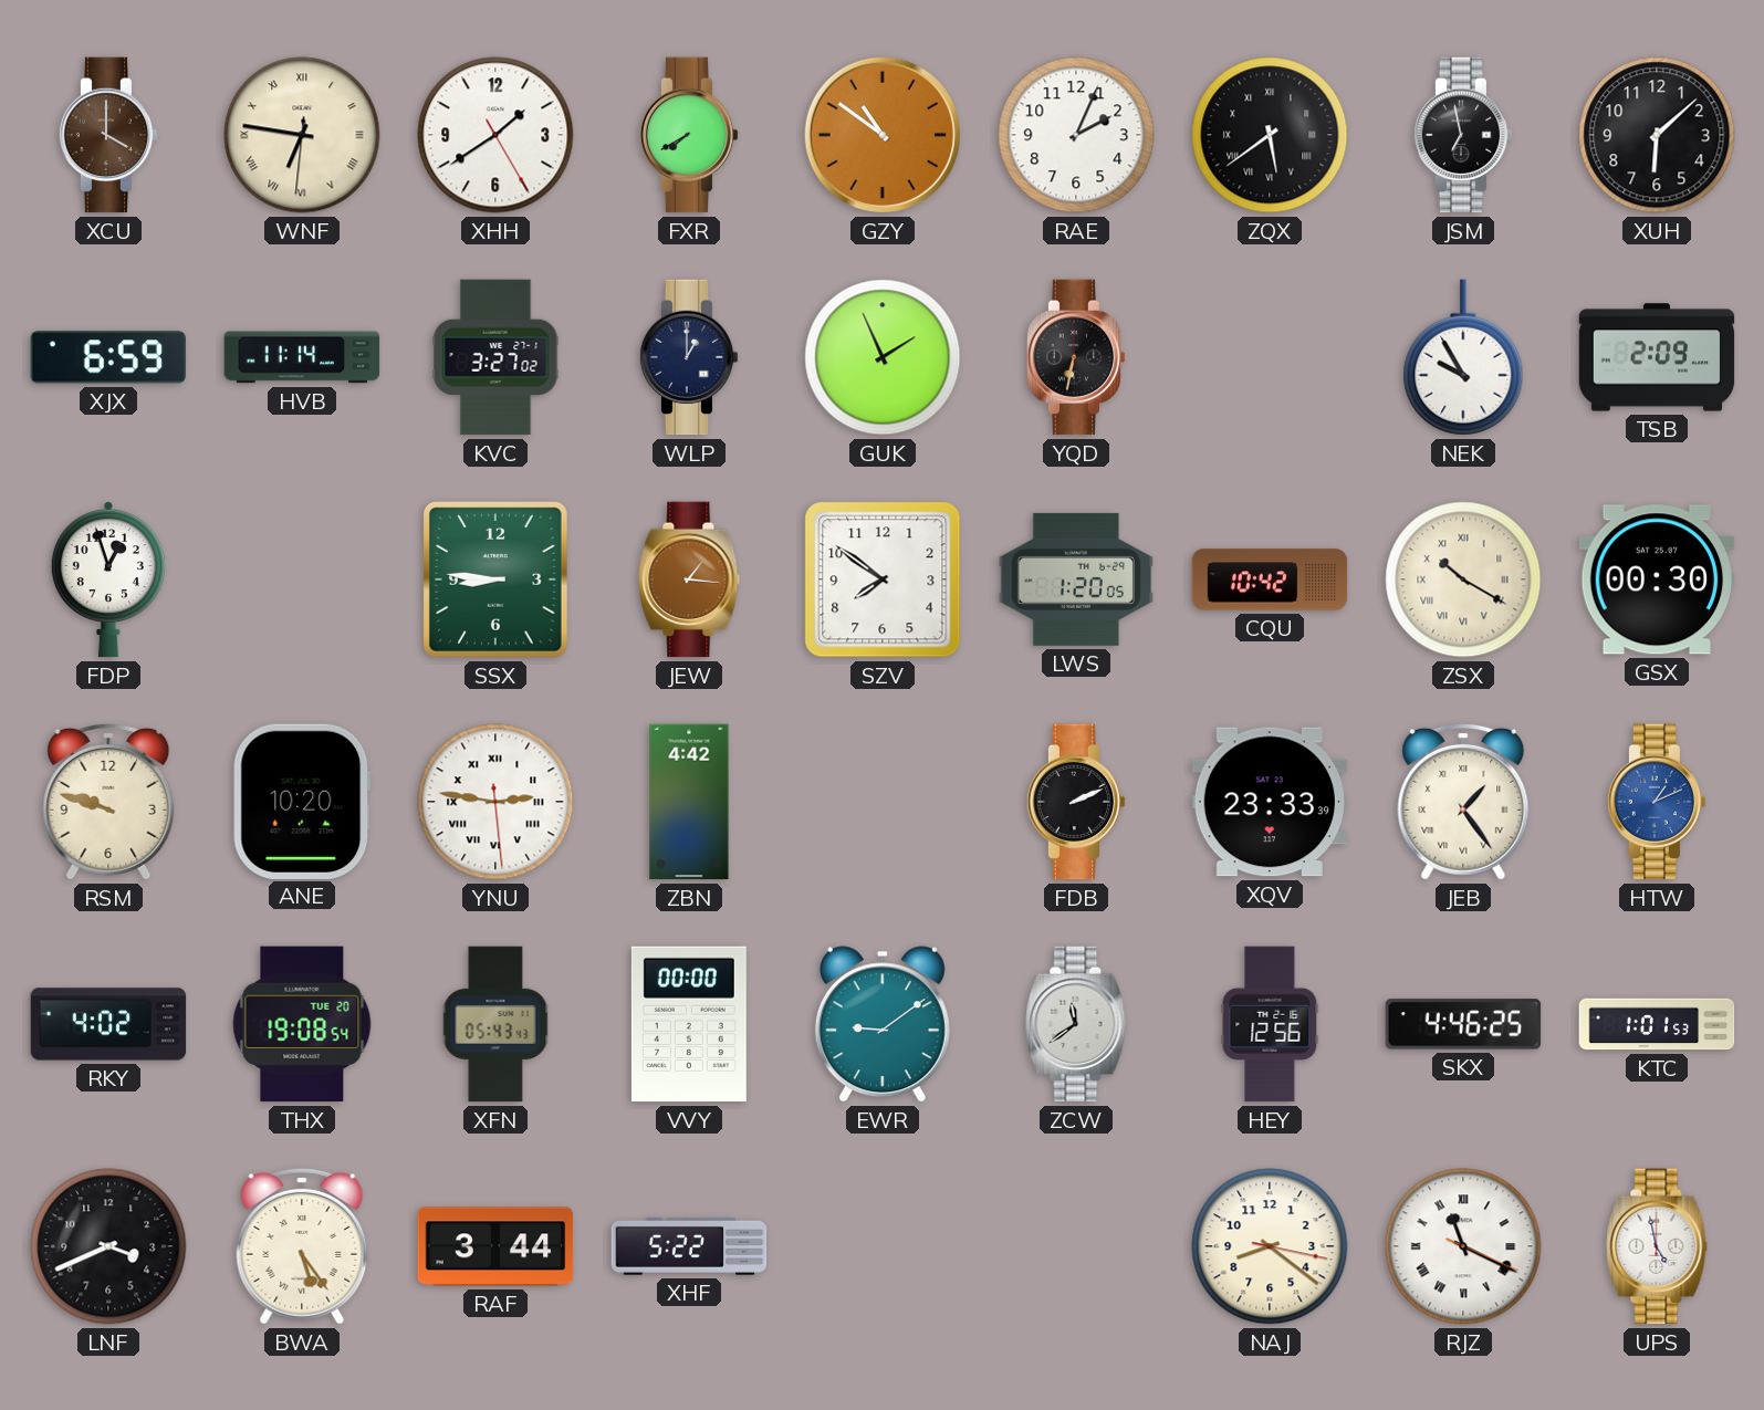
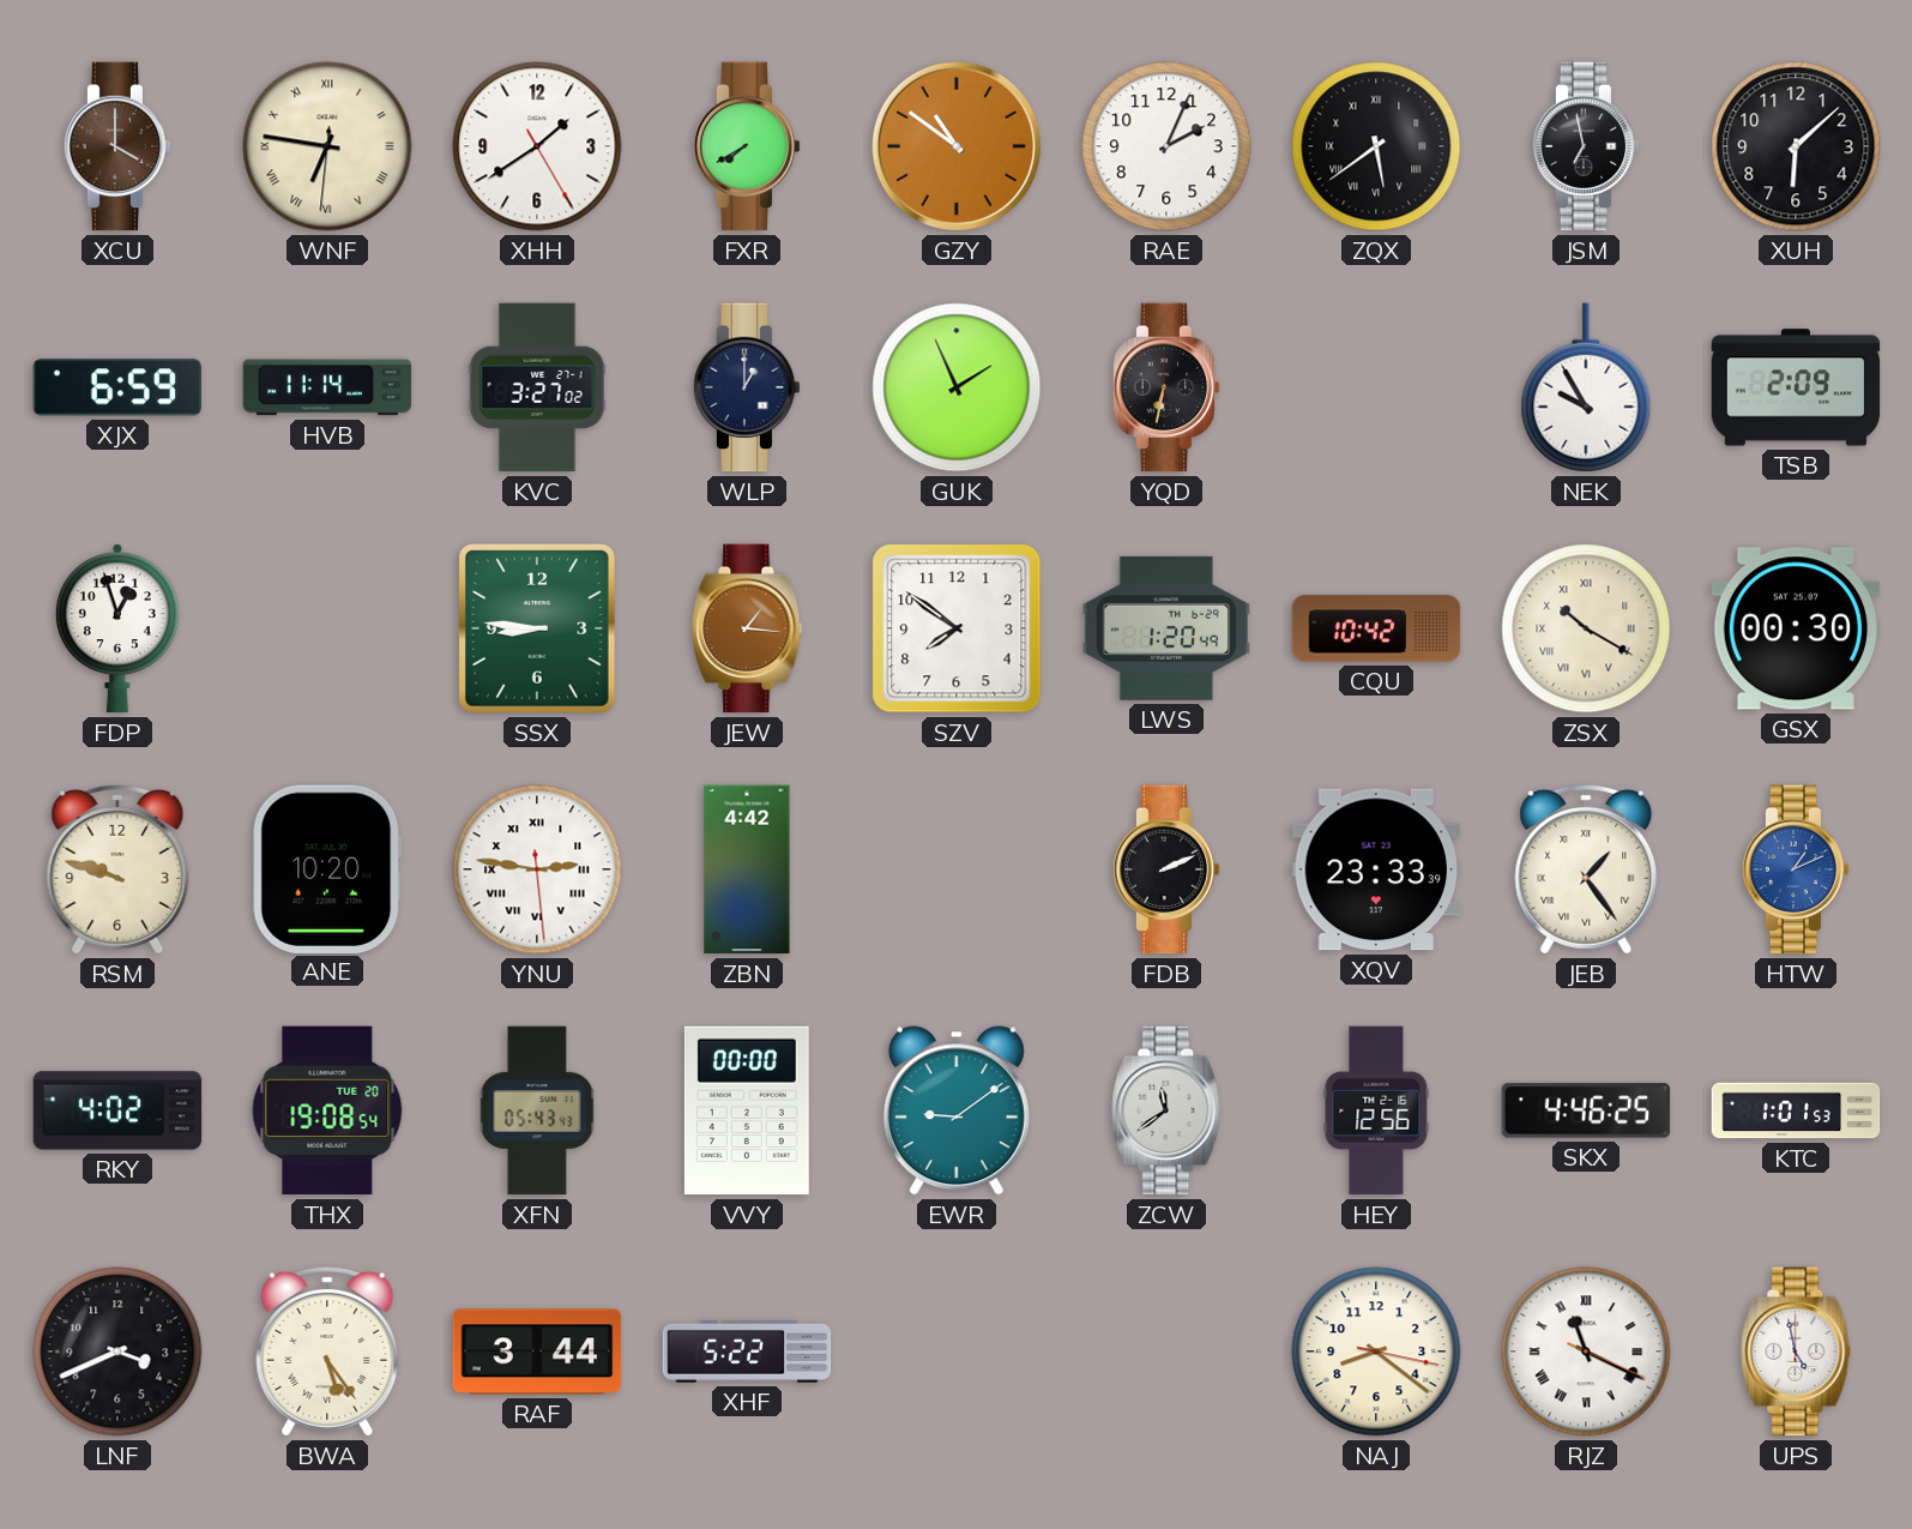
LWS: 1:20:05 -> 1:20:49 (1166, 628)
